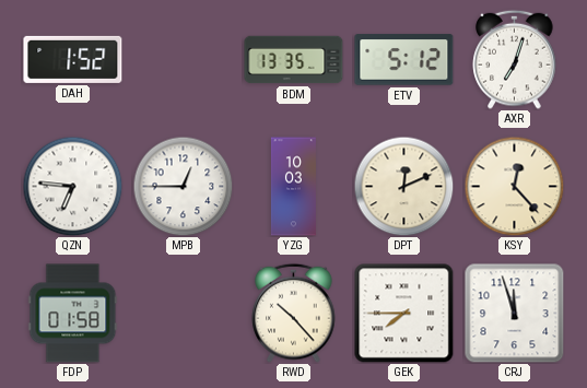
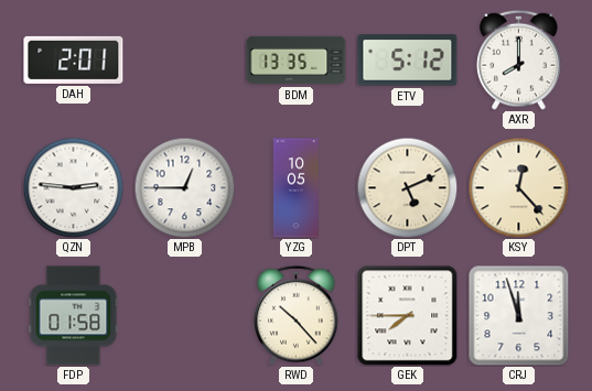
DAH: 1:52 -> 2:01 (74, 59)
AXR: 7:03 -> 8:00 (519, 59)
QZN: 6:46 -> 2:46 (73, 187)
YZG: 10:03 -> 10:05 (295, 188)
DPT: 12:11 -> 5:11 (407, 187)
